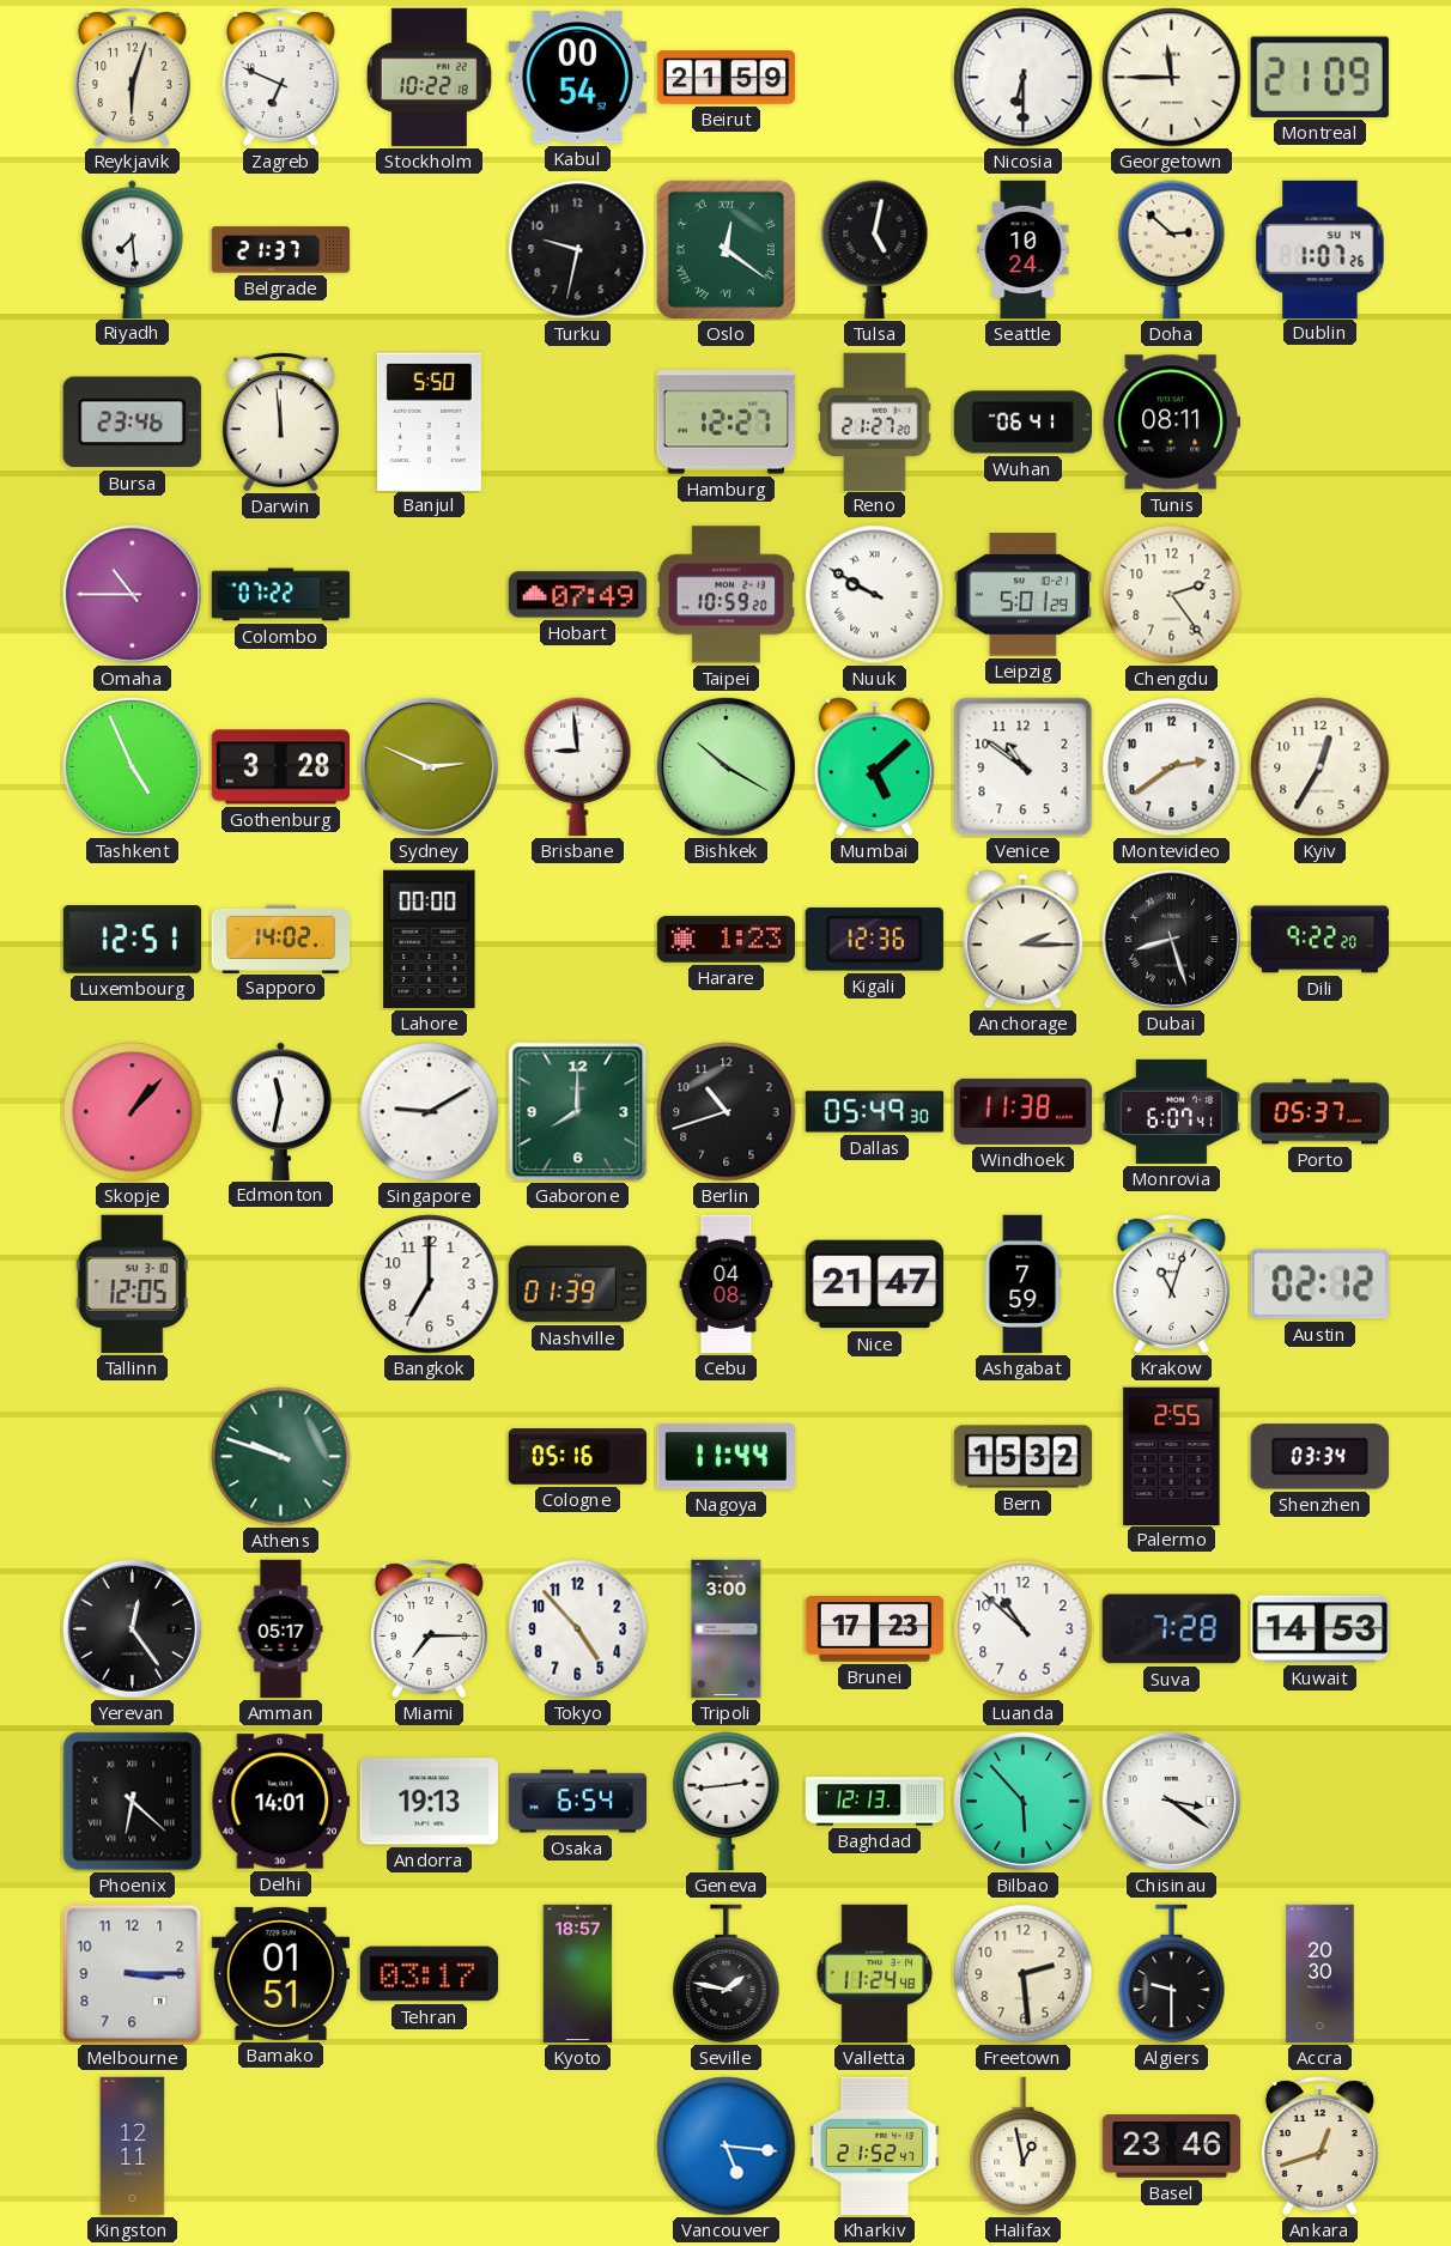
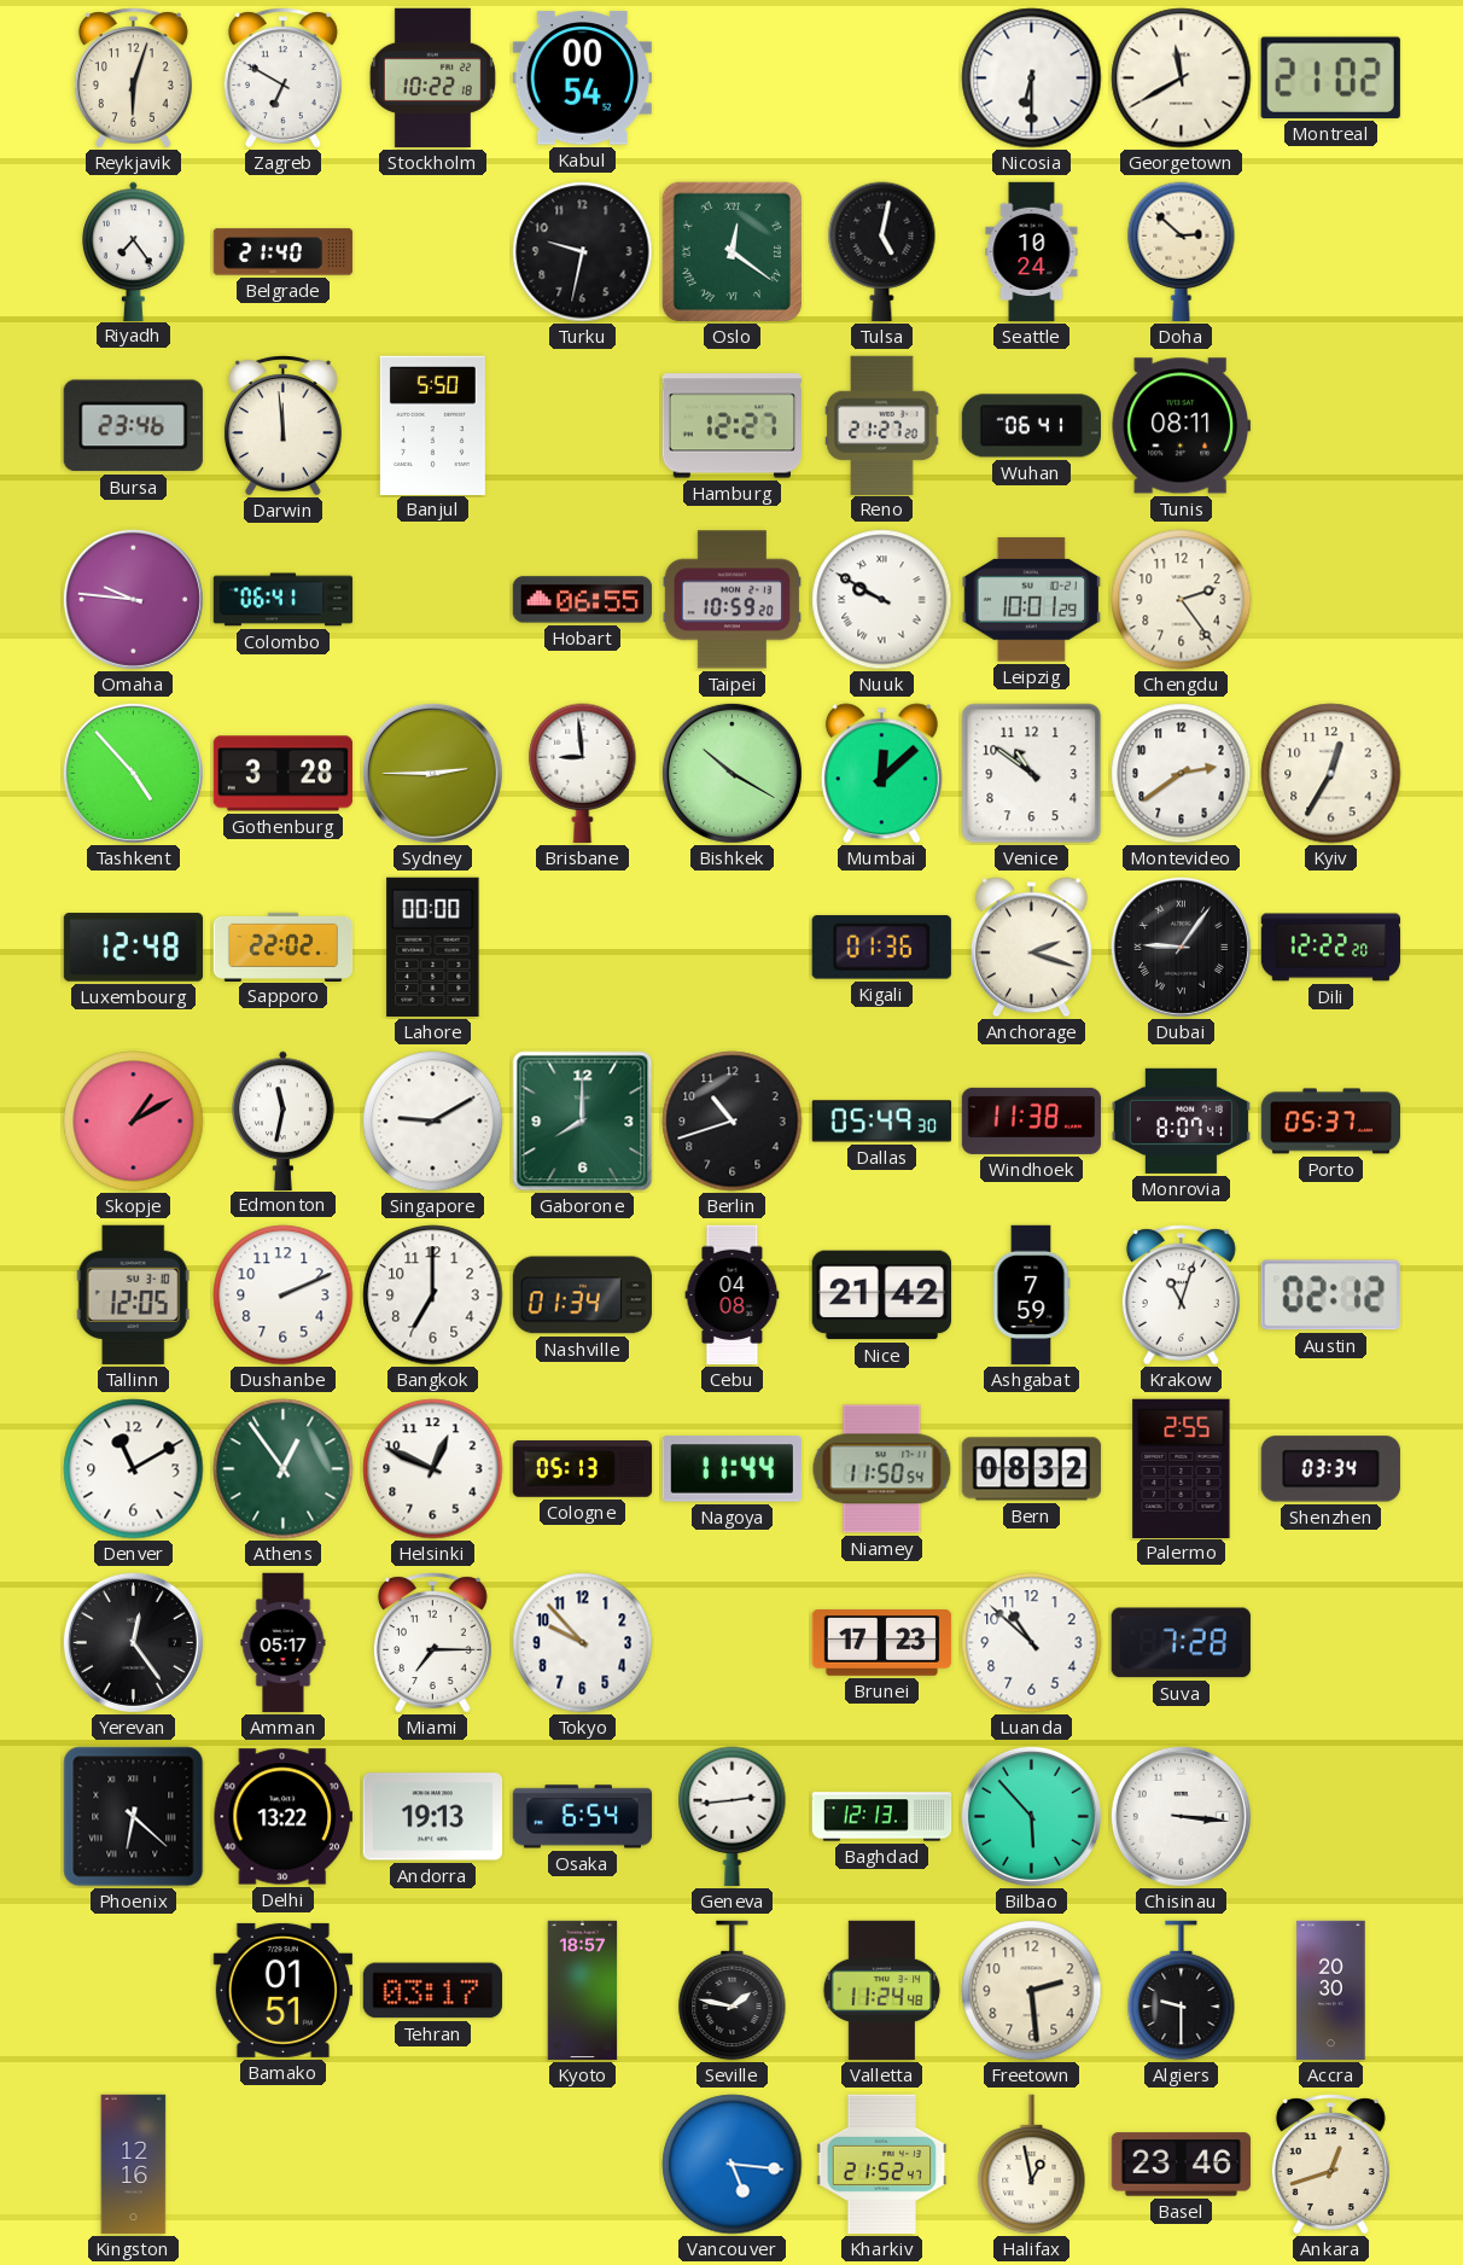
Zagreb: 6:49 -> 6:50 (282, 78)
Beirut: 21:59 -> none (727, 78)
Georgetown: 11:45 -> 11:40 (1182, 78)
Montreal: 21:09 -> 21:02 (1330, 77)
Riyadh: 7:29 -> 7:24 (134, 251)
Belgrade: 21:37 -> 21:40 (284, 252)
Dublin: 1:07 -> none (1321, 249)
Omaha: 10:45 -> 9:46 (133, 599)
Colombo: 07:22 -> 06:41 (284, 600)
Hobart: 07:49 -> 06:55 (583, 600)
Leipzig: 5:01 -> 10:01 (1031, 600)
Tashkent: 4:56 -> 4:53 (133, 773)
Sydney: 2:49 -> 2:45 (432, 773)
Mumbai: 5:08 -> 12:08 (881, 774)
Luxembourg: 12:51 -> 12:48 (134, 948)
Sapporo: 14:02 -> 22:02 (284, 947)
Harare: 1:23 -> none (727, 940)
Kigali: 12:36 -> 01:36 (881, 948)
Anchorage: 2:15 -> 2:18 (1031, 948)
Dubai: 8:27 -> 9:06 (1181, 947)
Dili: 9:22 -> 12:22 (1331, 948)
Skopje: 1:07 -> 1:10 (134, 1122)
Monrovia: 6:07 -> 8:07 (1181, 1120)
Dushanbe: none -> 2:11 (284, 1295)
Nashville: 01:39 -> 01:34 (582, 1295)
Nice: 21:47 -> 21:42 (881, 1295)
Denver: none -> 11:10 (134, 1469)
Athens: 9:48 -> 12:54 (284, 1469)
Helsinki: none -> 12:49 (433, 1469)
Cologne: 05:16 -> 05:13 (583, 1469)
Niamey: none -> 11:50 (882, 1469)
Bern: 15:32 -> 08:32 (1032, 1469)
Tokyo: 4:53 -> 9:53 (583, 1643)
Tripoli: 3:00 -> none (727, 1629)
Kuwait: 14:53 -> none (1319, 1629)
Delhi: 14:01 -> 13:22 (282, 1817)
Chisinau: 3:21 -> 3:16 (1181, 1816)
Melbourne: 3:15 -> none (133, 1974)
Kingston: 12:11 -> 12:16 (134, 2165)
